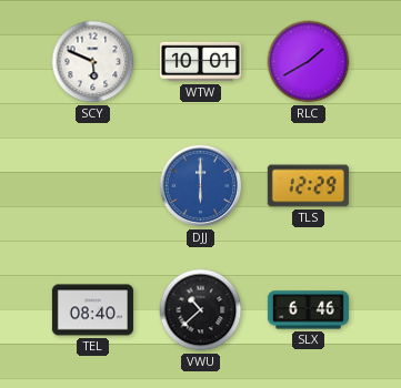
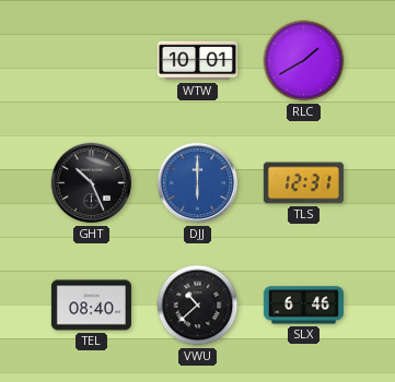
SCY: 5:49 -> none (93, 62)
GHT: none -> 10:26 (92, 183)
TLS: 12:29 -> 12:31 (303, 183)
